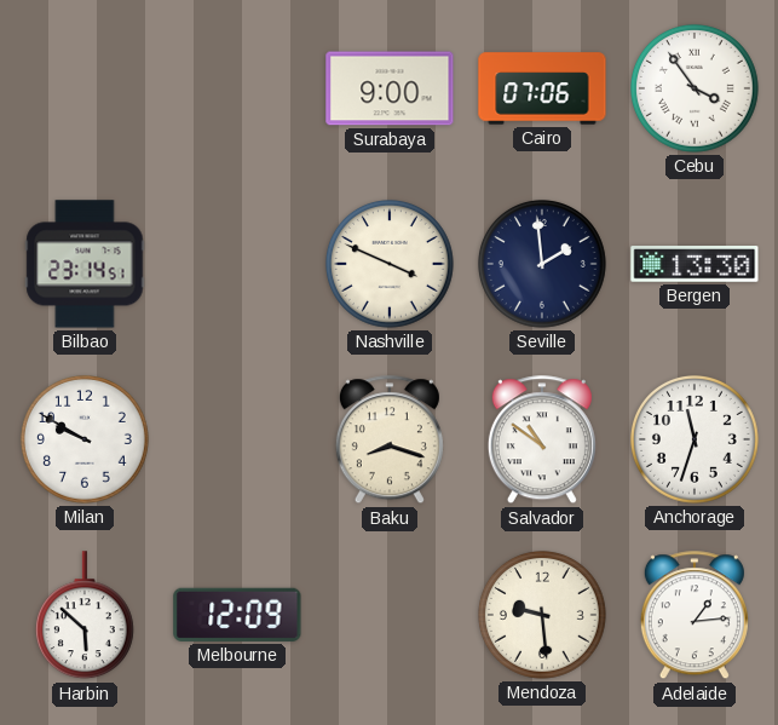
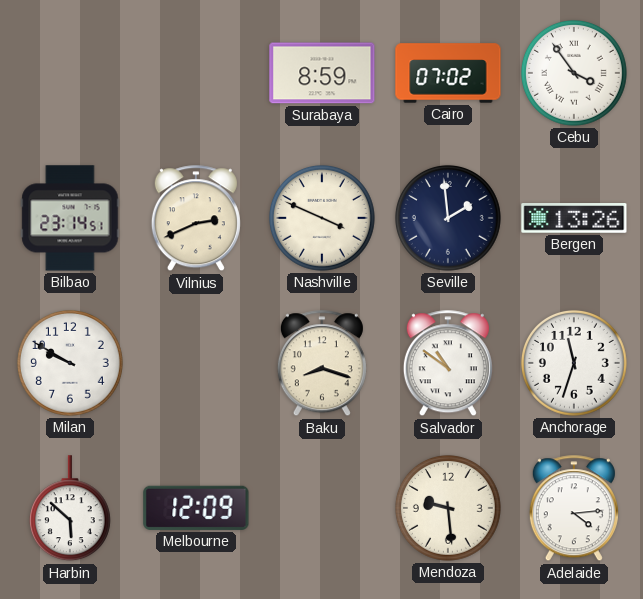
Surabaya: 9:00 -> 8:59 (322, 73)
Cairo: 07:06 -> 07:02 (448, 73)
Vilnius: none -> 2:41 (196, 219)
Bergen: 13:30 -> 13:26 (574, 218)
Adelaide: 1:14 -> 4:14 (574, 509)
